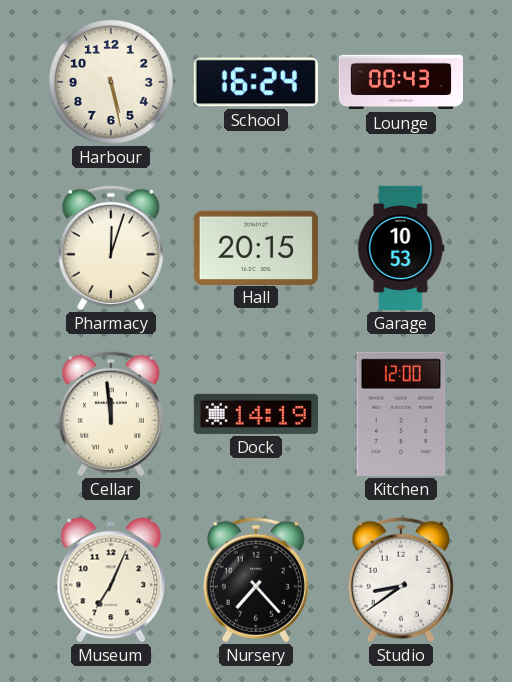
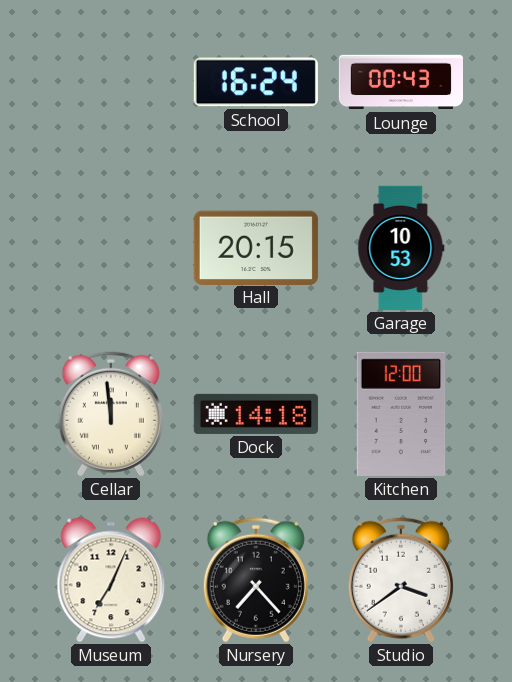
Harbour: 5:28 -> none (111, 82)
Pharmacy: 12:03 -> none (111, 248)
Dock: 14:19 -> 14:18 (256, 414)
Studio: 8:39 -> 3:39 (401, 580)
